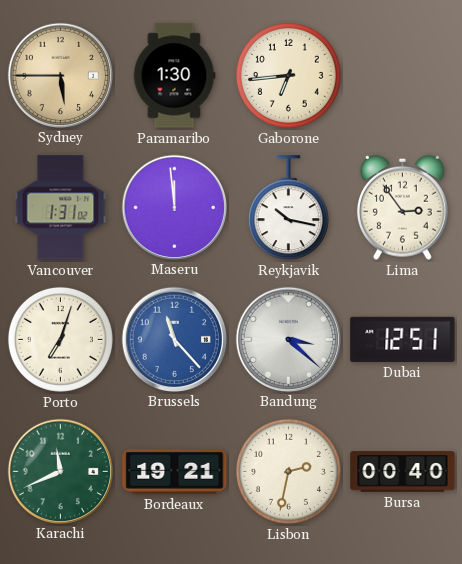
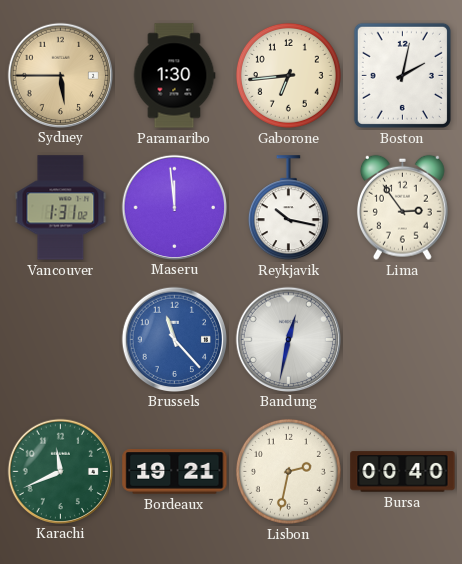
Boston: none -> 2:02 (402, 75)
Porto: 7:03 -> none (60, 339)
Bandung: 3:22 -> 12:32 (288, 339)
Dubai: 12:51 -> none (403, 339)
